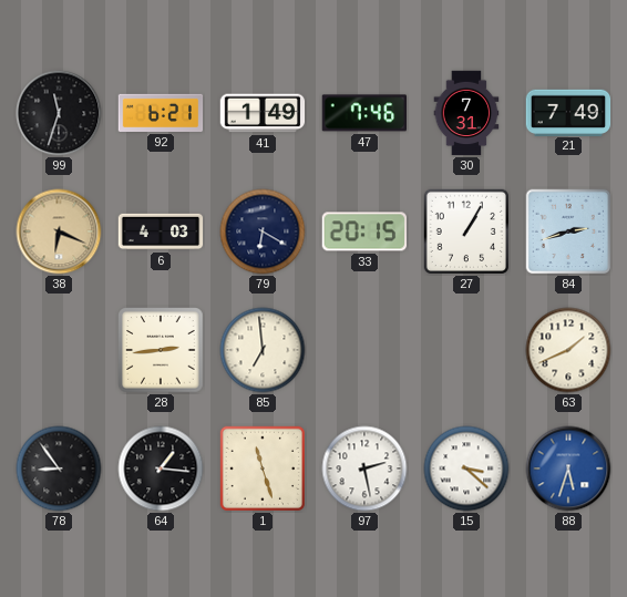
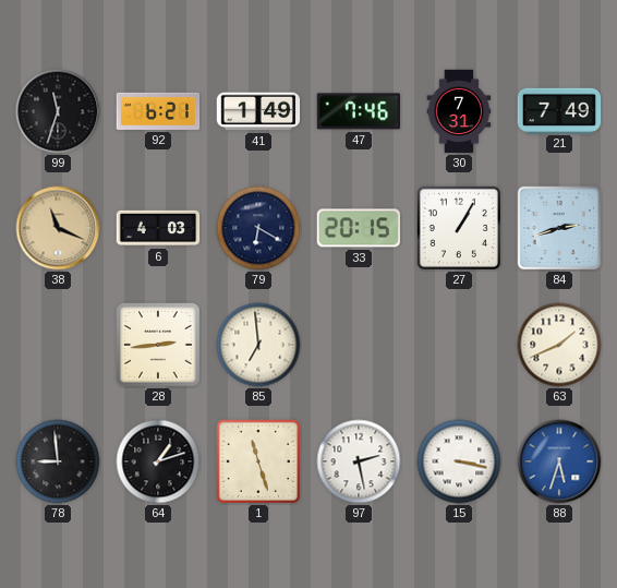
38: 6:19 -> 11:19 (58, 228)
78: 8:54 -> 8:59 (58, 461)
64: 1:16 -> 1:12 (158, 461)
15: 3:22 -> 3:17 (459, 461)
